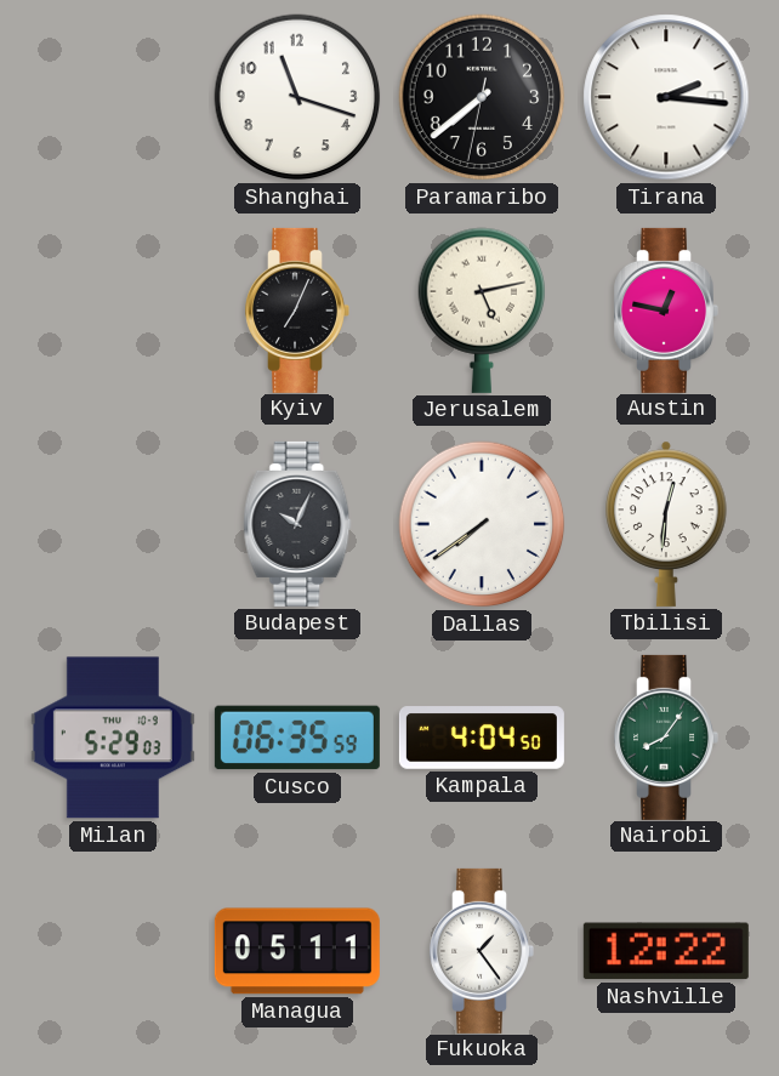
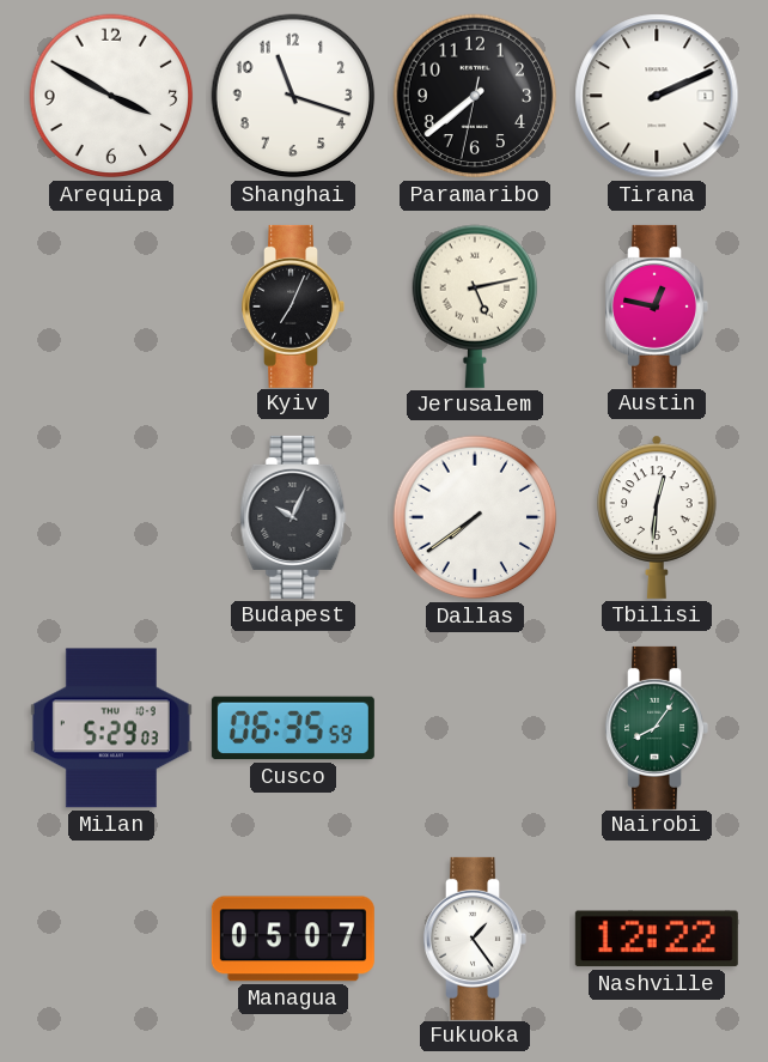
Arequipa: none -> 3:50 (111, 96)
Tirana: 2:16 -> 2:11 (657, 96)
Kampala: 4:04 -> none (482, 738)
Managua: 05:11 -> 05:07 (293, 939)
